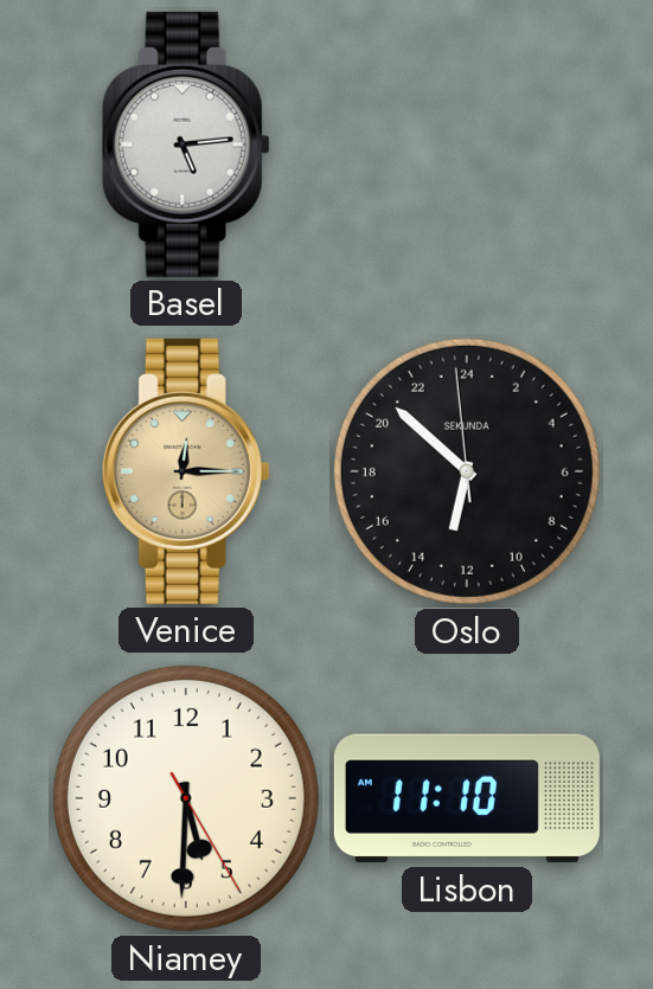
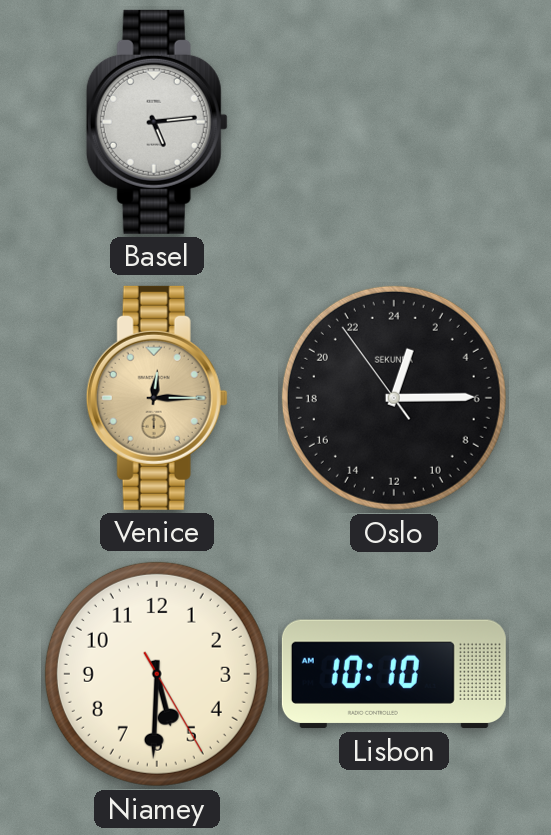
Oslo: 12:51 -> 1:14 (394, 398)
Lisbon: 11:10 -> 10:10 (394, 674)
